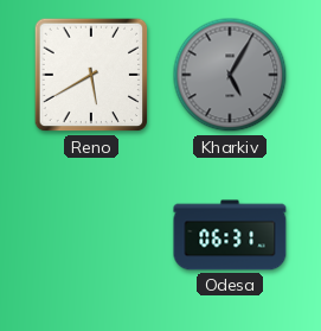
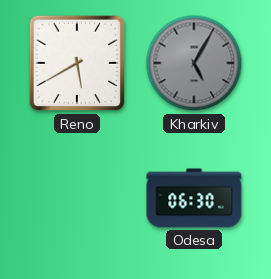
Odesa: 06:31 -> 06:30 (194, 198)
